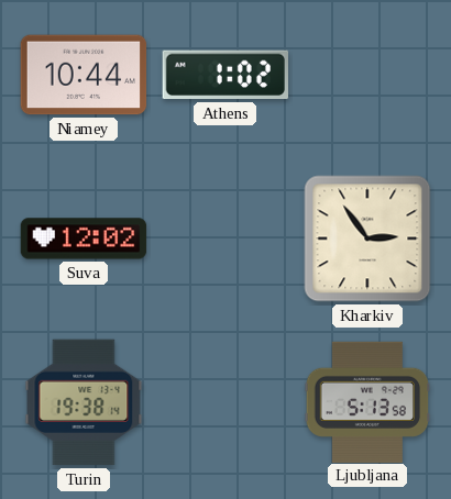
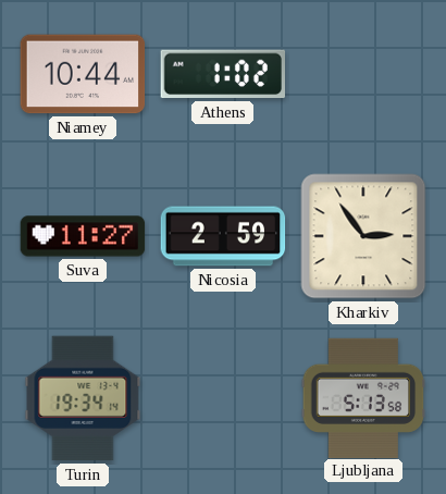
Suva: 12:02 -> 11:27 (83, 236)
Nicosia: none -> 2:59 (223, 236)
Turin: 19:38 -> 19:34 (83, 398)
